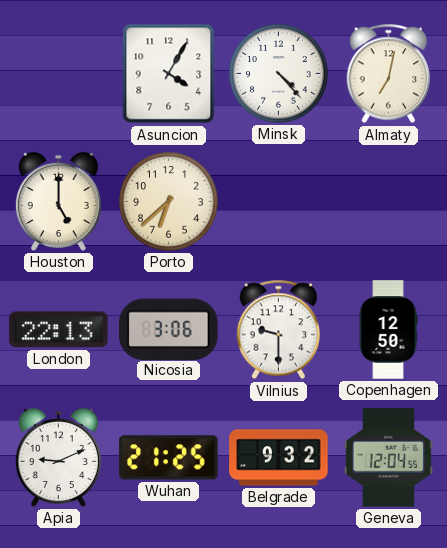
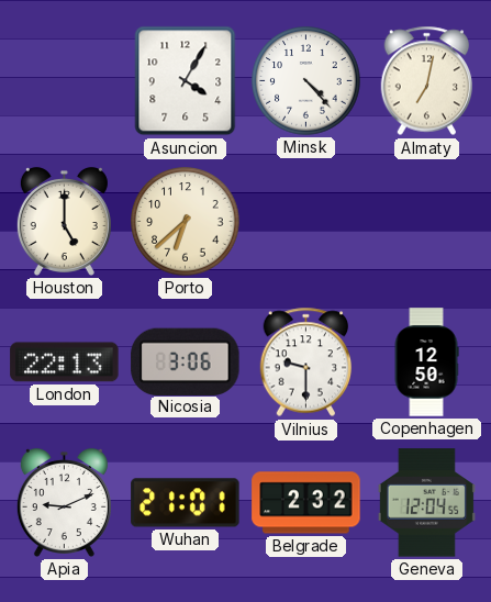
Wuhan: 21:25 -> 21:01 (186, 503)
Belgrade: 9:32 -> 2:32 (306, 503)
